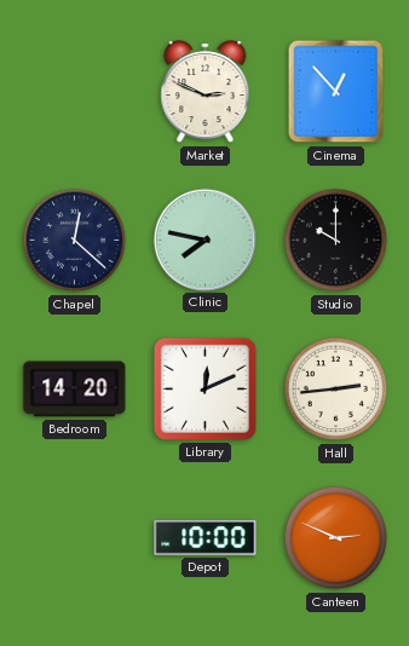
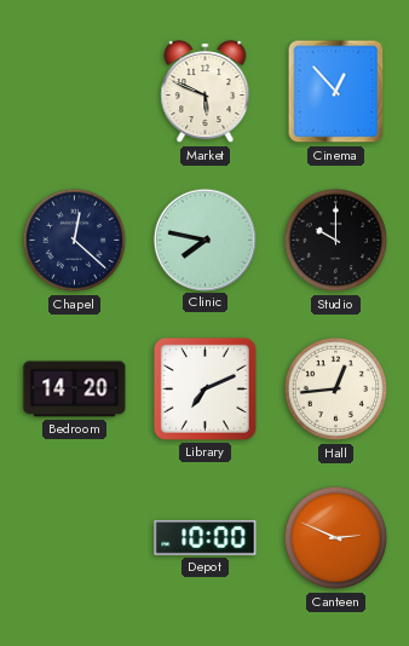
Market: 2:49 -> 5:49 (206, 92)
Library: 12:11 -> 7:11 (204, 388)
Hall: 2:44 -> 12:44 (336, 390)
